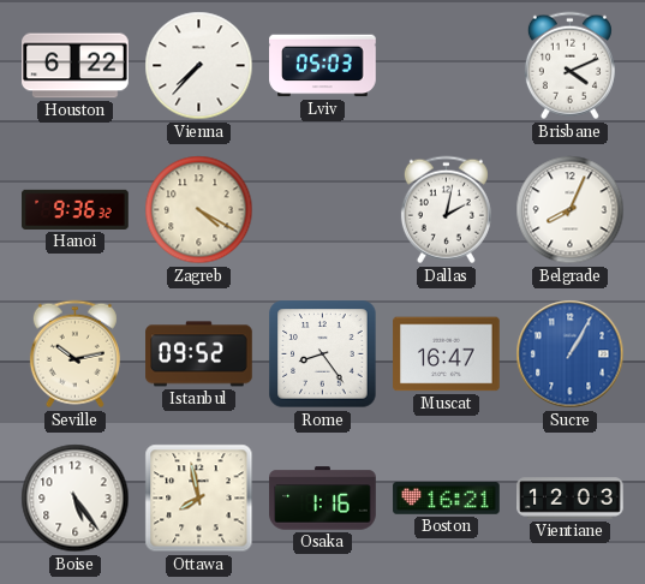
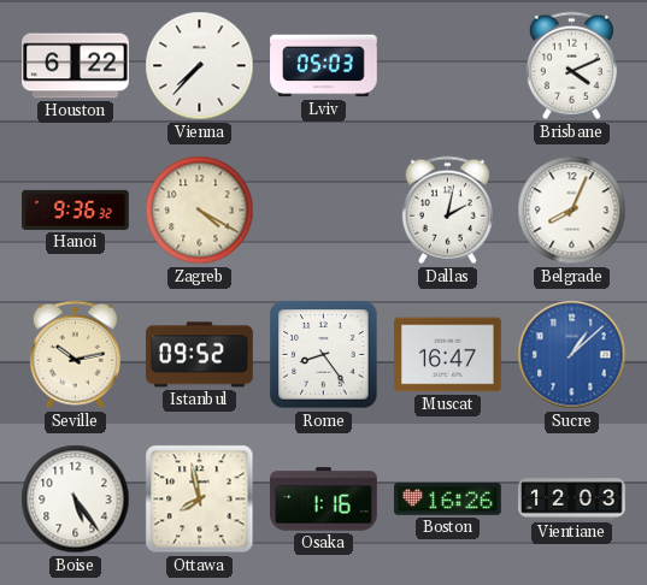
Sucre: 1:05 -> 1:08 (572, 355)
Boston: 16:21 -> 16:26 (448, 500)
